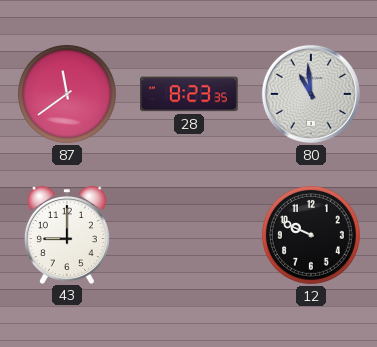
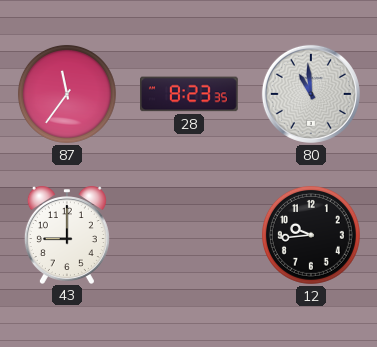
87: 11:39 -> 11:36 (67, 94)
12: 9:49 -> 9:44 (311, 235)
